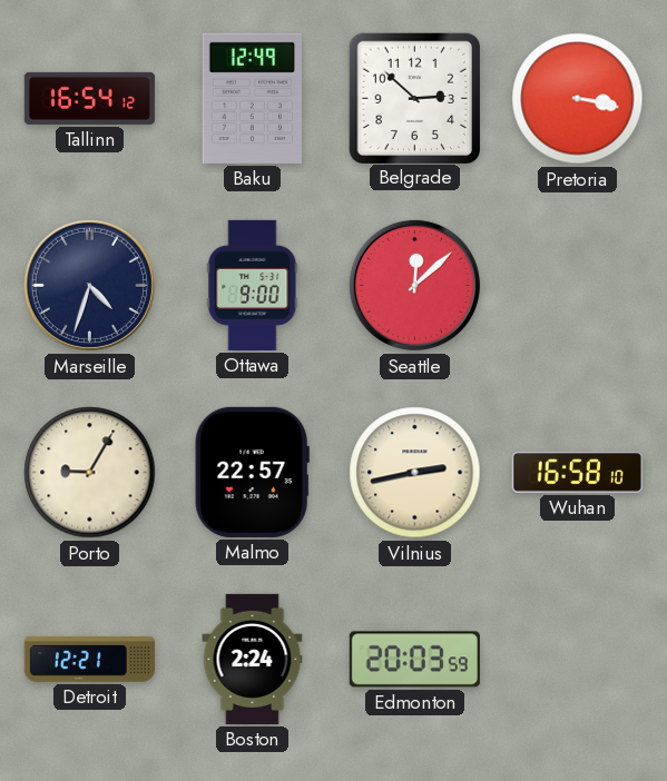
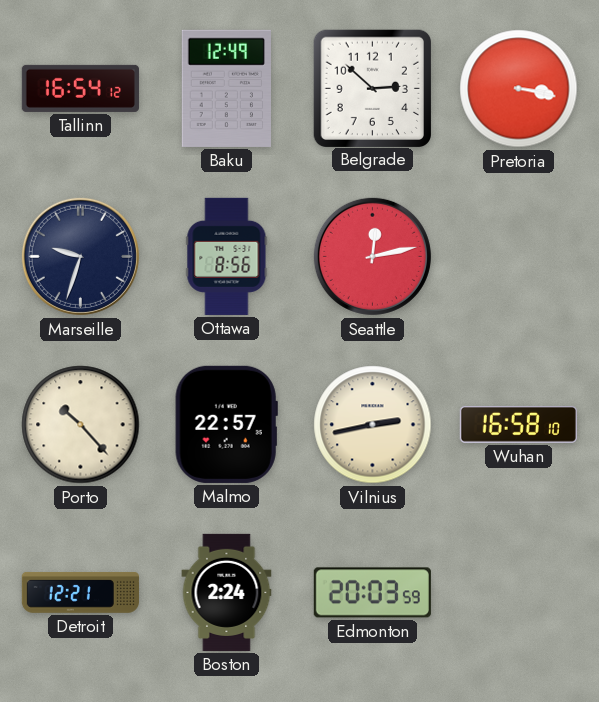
Marseille: 4:33 -> 9:33 (80, 256)
Ottawa: 9:00 -> 8:56 (227, 256)
Seattle: 12:08 -> 12:13 (372, 256)
Porto: 9:05 -> 10:23 (81, 425)
